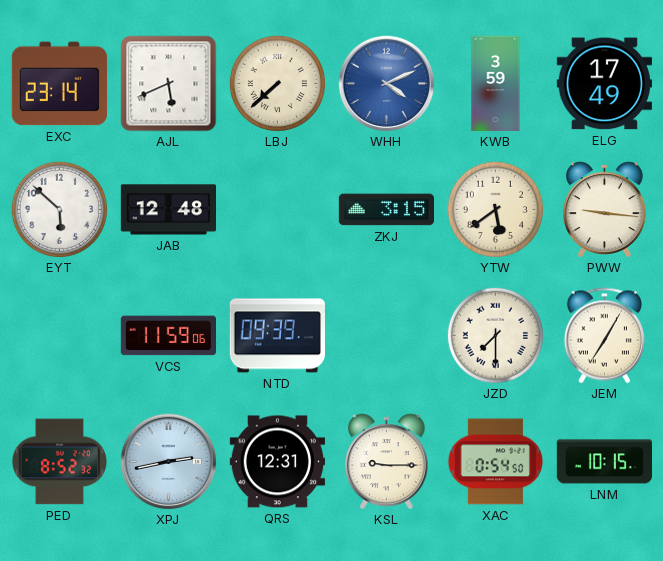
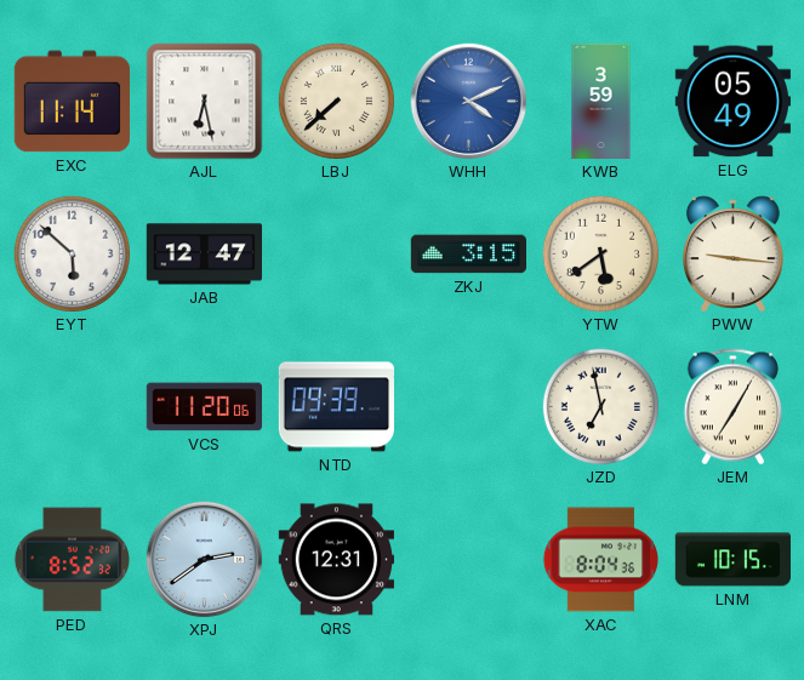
EXC: 23:14 -> 11:14 (72, 102)
AJL: 5:41 -> 6:28 (205, 102)
ELG: 17:49 -> 05:49 (732, 102)
JAB: 12:48 -> 12:47 (204, 255)
VCS: 11:59 -> 11:20 (204, 407)
JZD: 7:30 -> 6:58 (600, 406)
XPJ: 2:43 -> 2:39 (205, 560)
KSL: 9:15 -> none (387, 462)
XAC: 0:54 -> 8:04 (600, 560)
